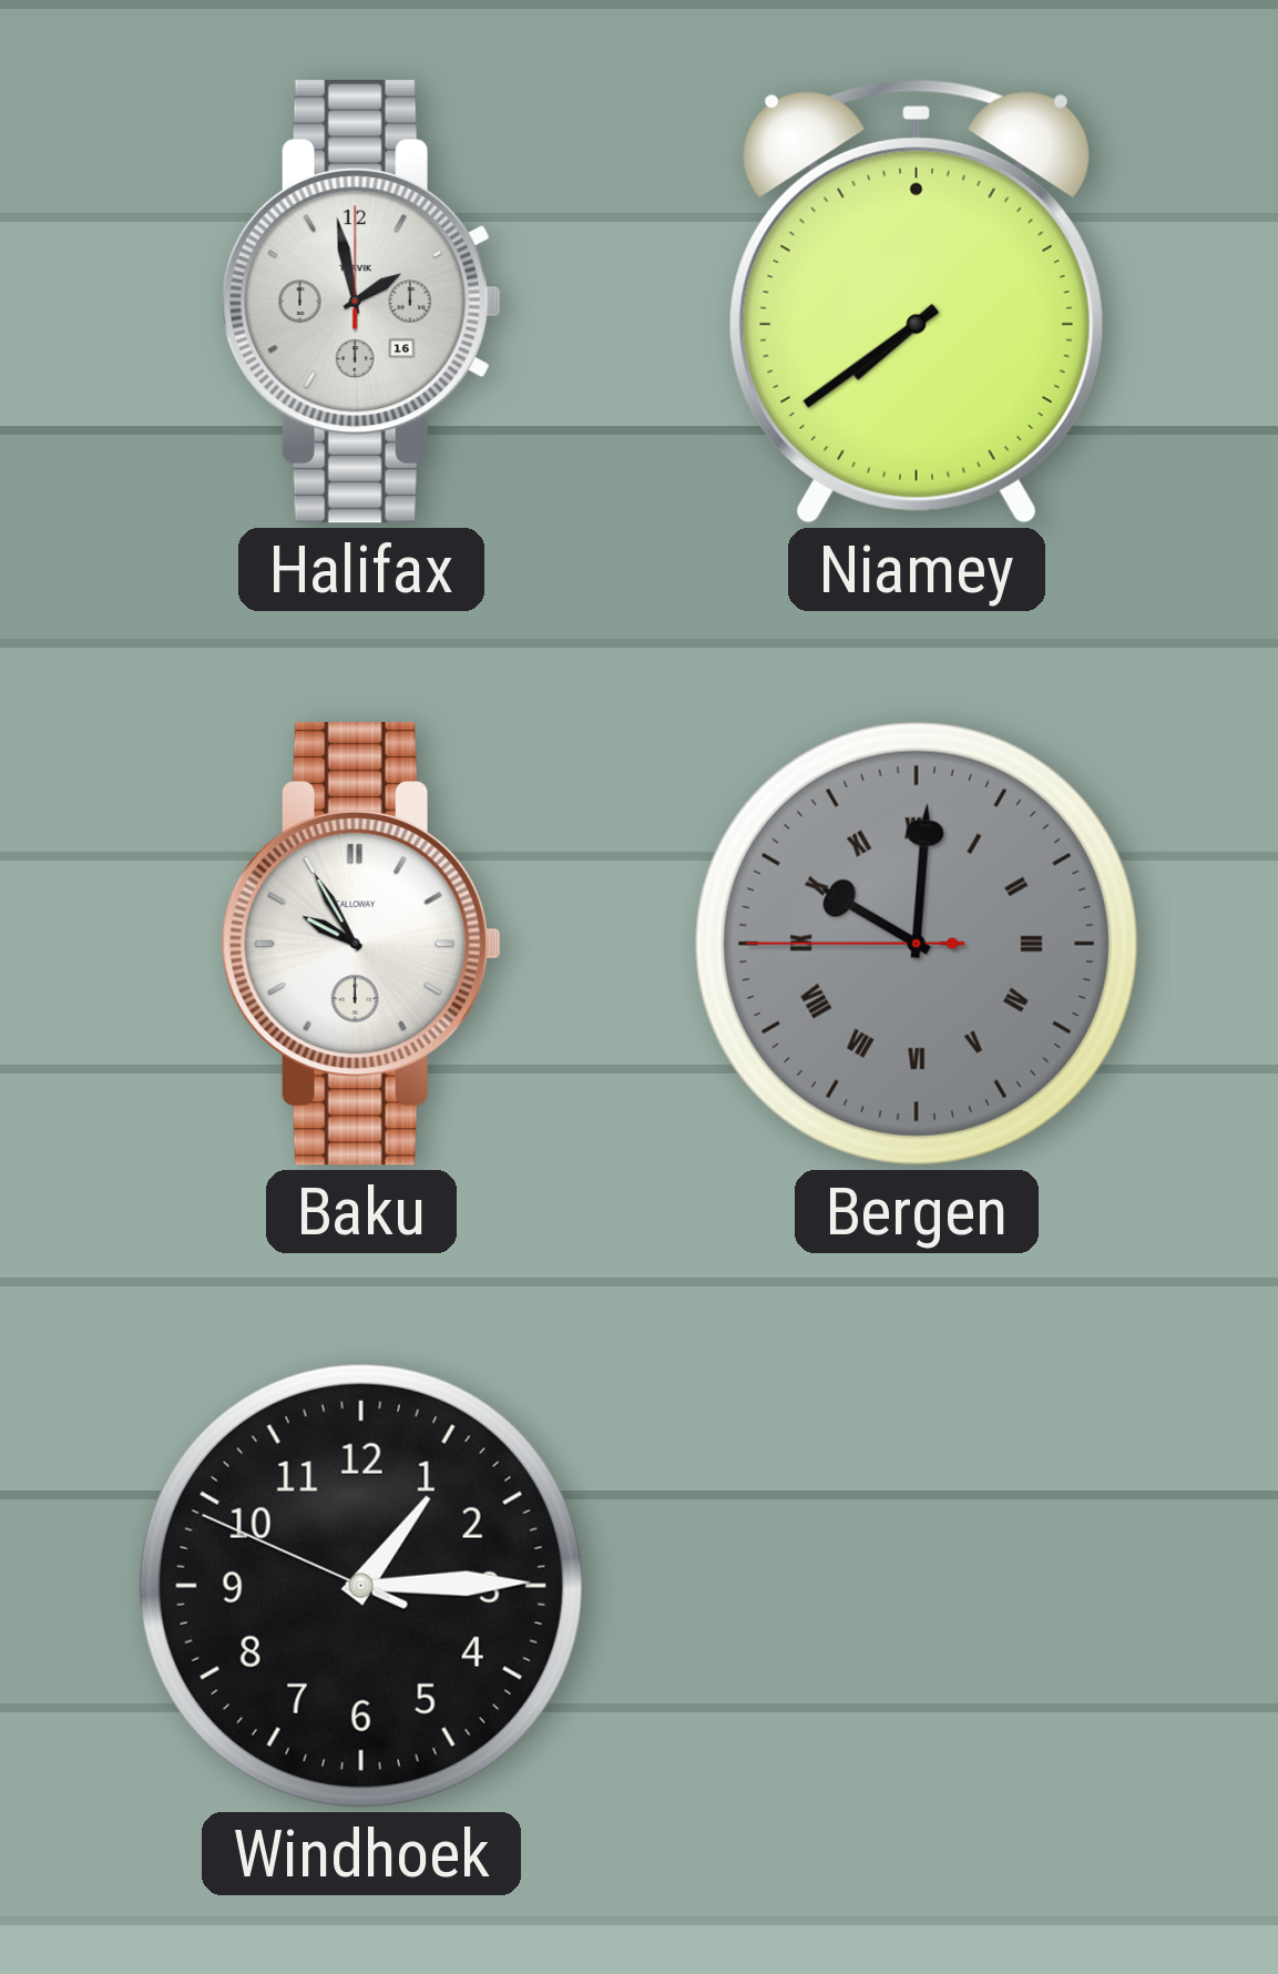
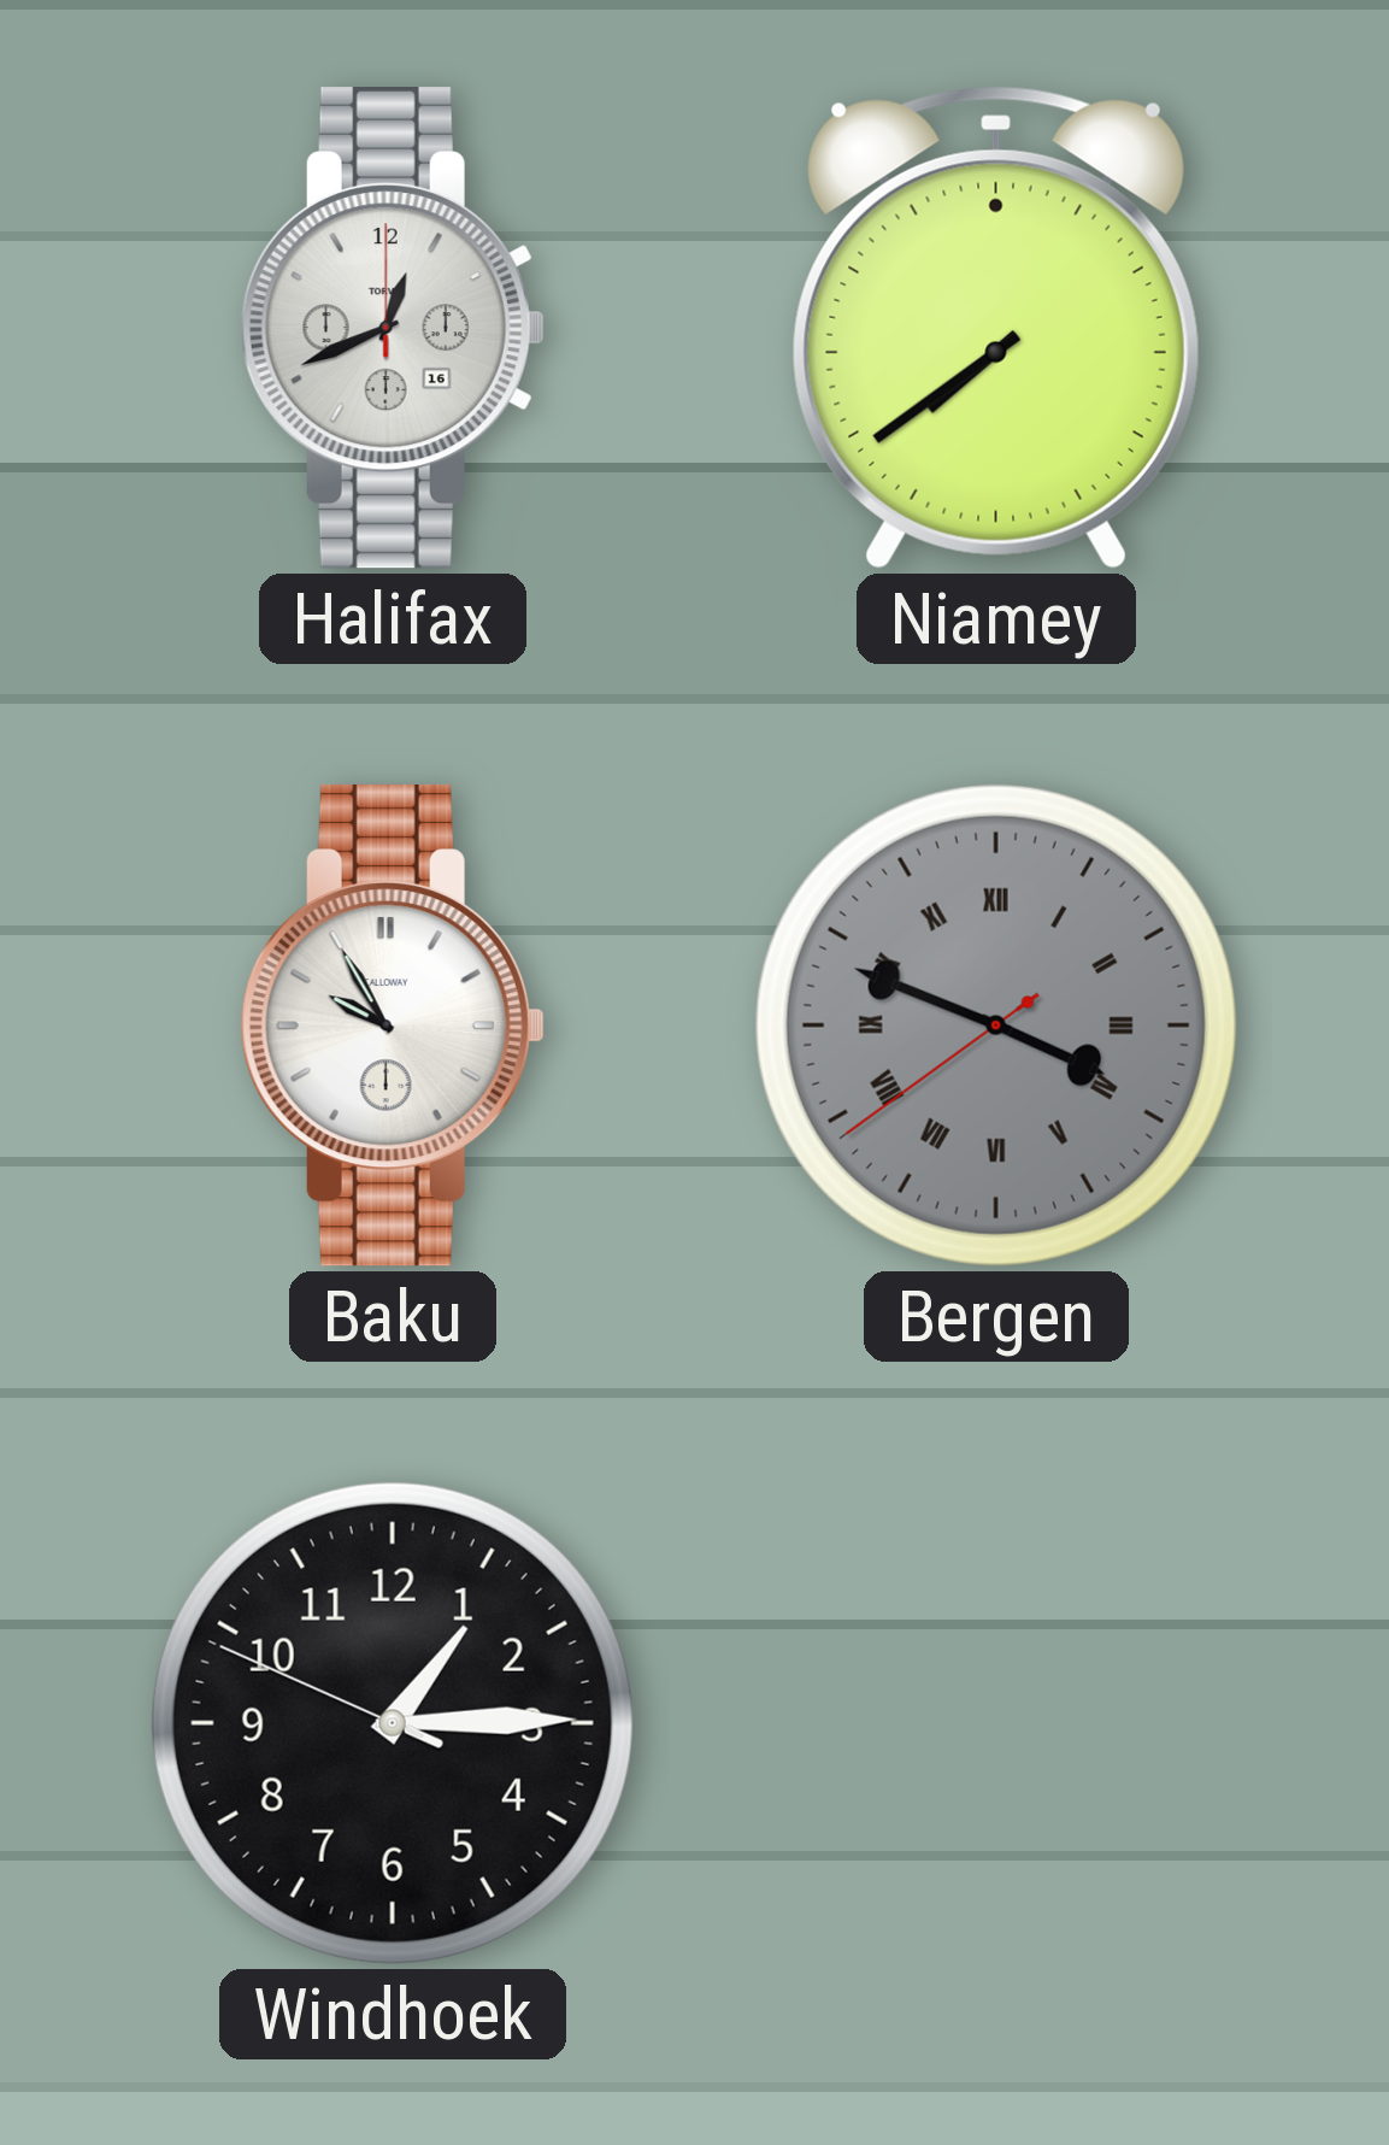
Halifax: 1:58 -> 12:41 (393, 329)
Bergen: 10:00 -> 3:48 (996, 1026)
